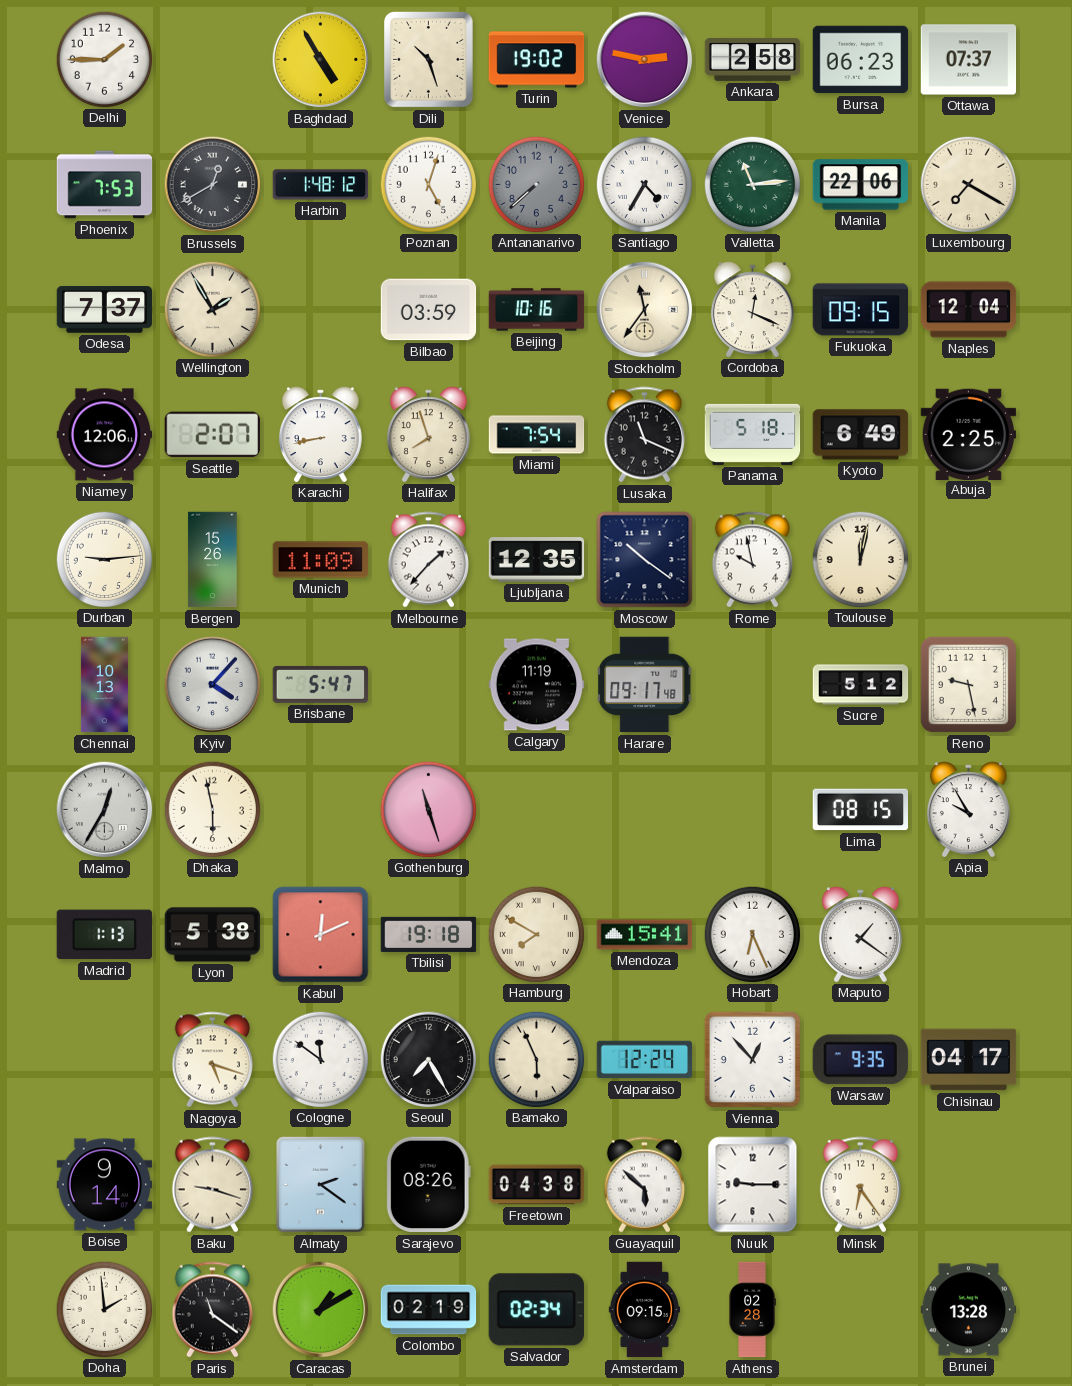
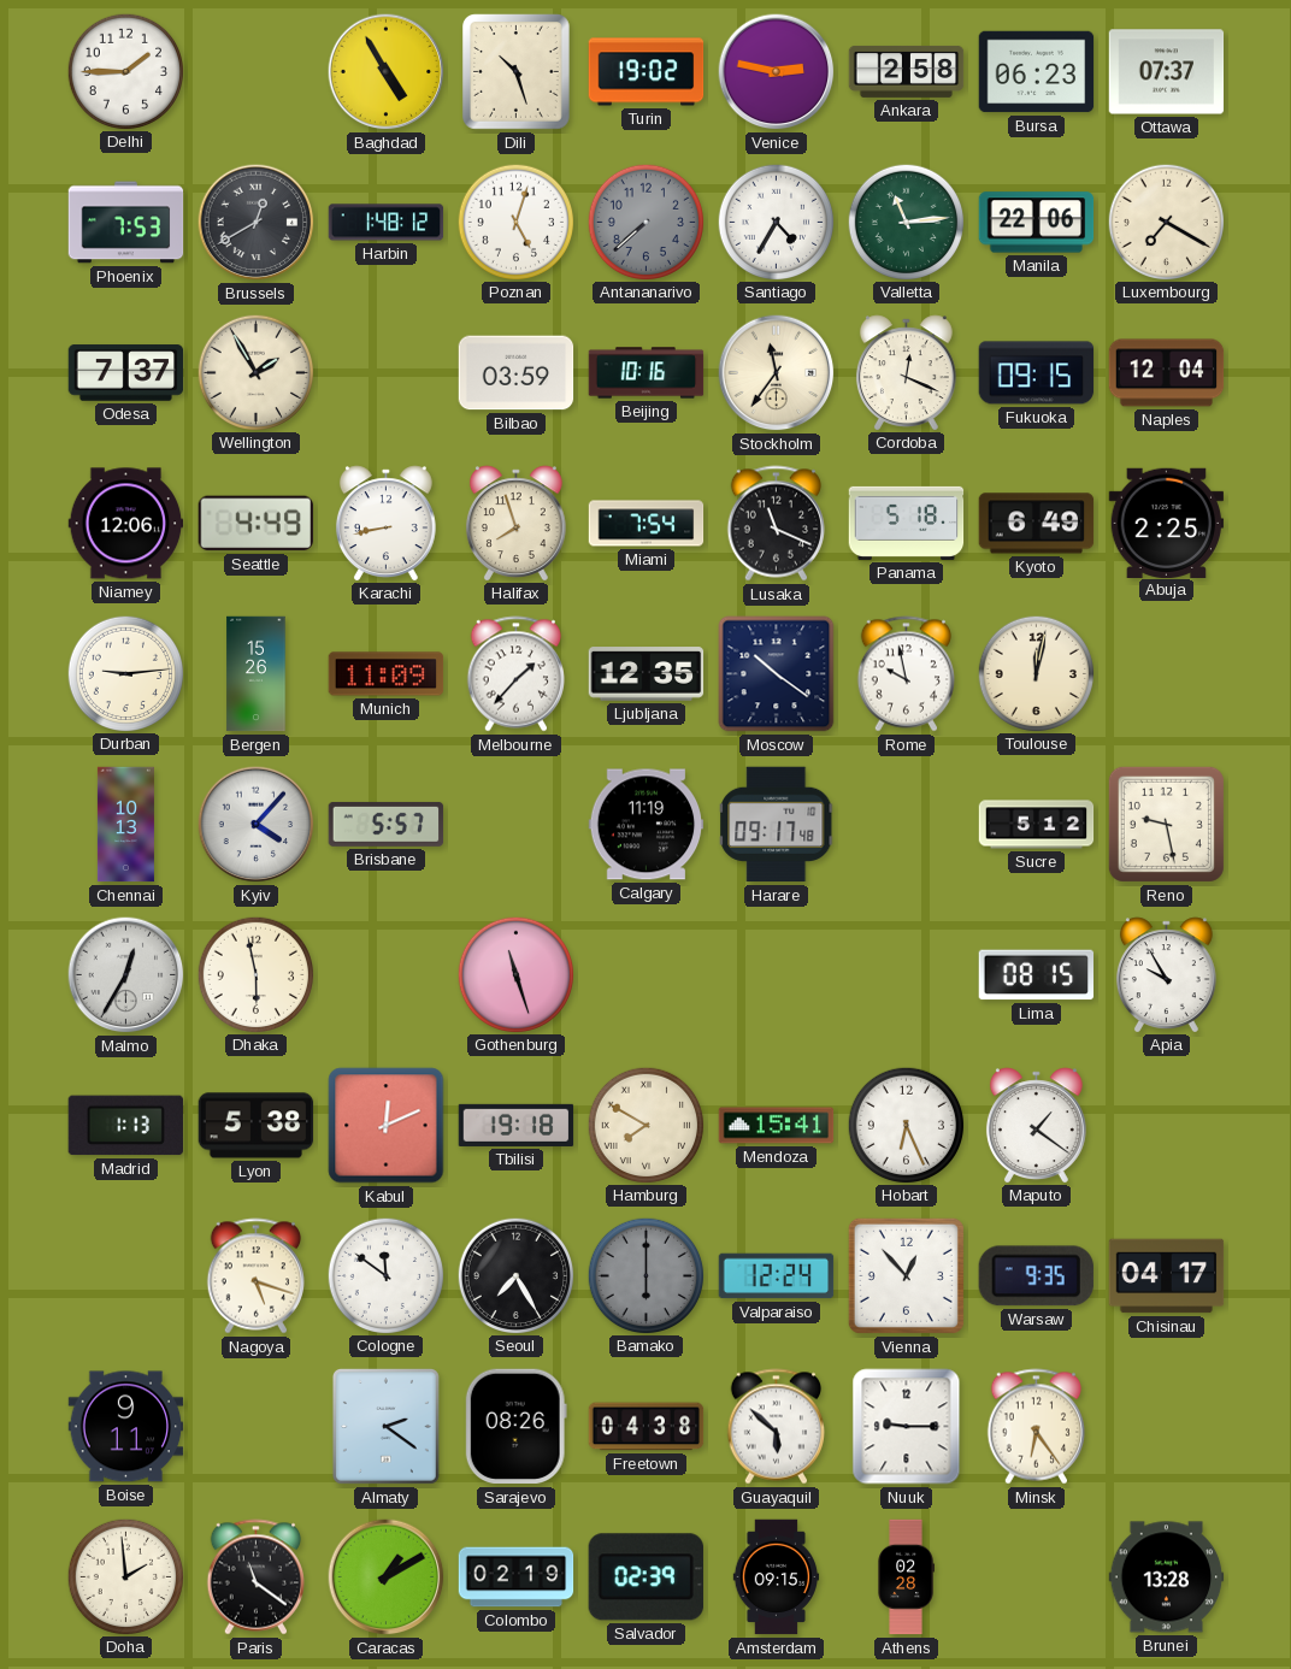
Seattle: 2:07 -> 4:49 (255, 524)
Brisbane: 5:47 -> 5:57 (387, 824)
Bamako: 5:56 -> 6:00 (645, 1275)
Bamako dial: cream -> grey (645, 1275)
Boise: 9:14 -> 9:11 (126, 1427)
Baku: 9:18 -> none (212, 1185)
Salvador: 02:34 -> 02:39 (645, 1577)
